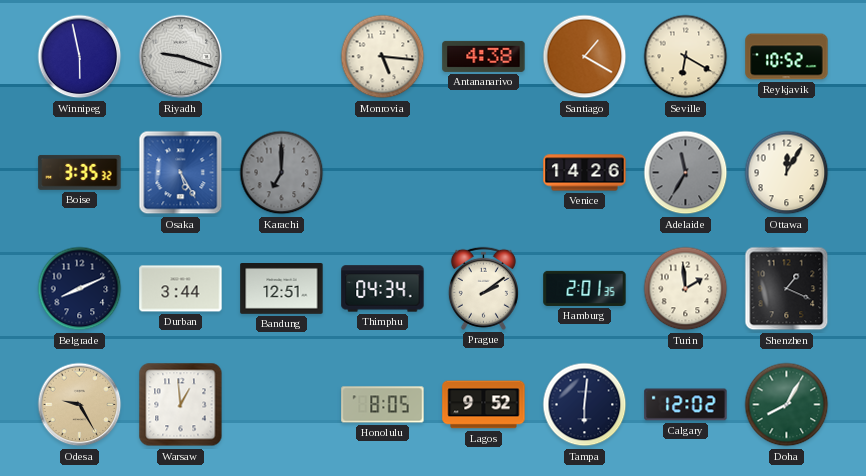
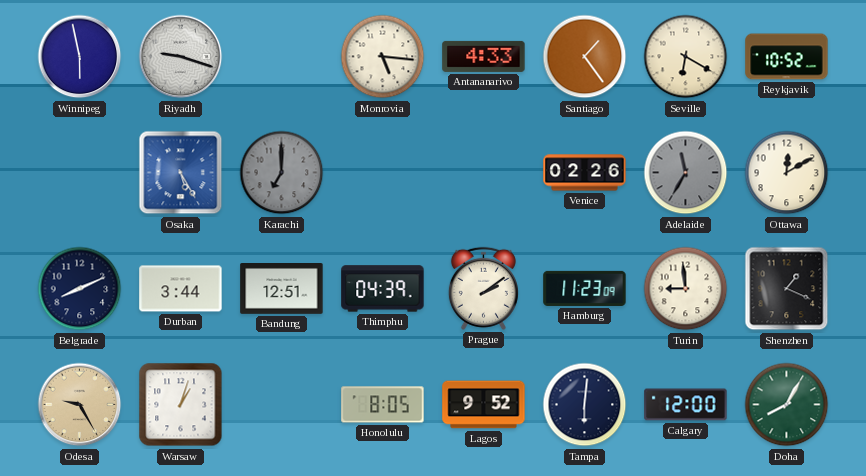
Antananarivo: 4:38 -> 4:33 (484, 56)
Santiago: 1:20 -> 1:24 (585, 57)
Boise: 3:35 -> none (80, 172)
Venice: 14:26 -> 02:26 (585, 173)
Ottawa: 12:05 -> 12:10 (787, 173)
Thimphu: 04:34 -> 04:39 (383, 289)
Hamburg: 2:01 -> 11:23 (585, 288)
Turin: 1:59 -> 8:59 (686, 289)
Warsaw: 12:59 -> 1:03 (181, 405)
Calgary: 12:02 -> 12:00 (686, 405)
